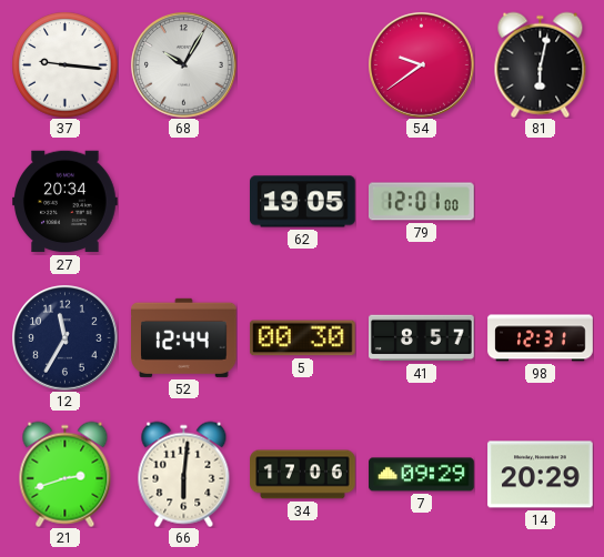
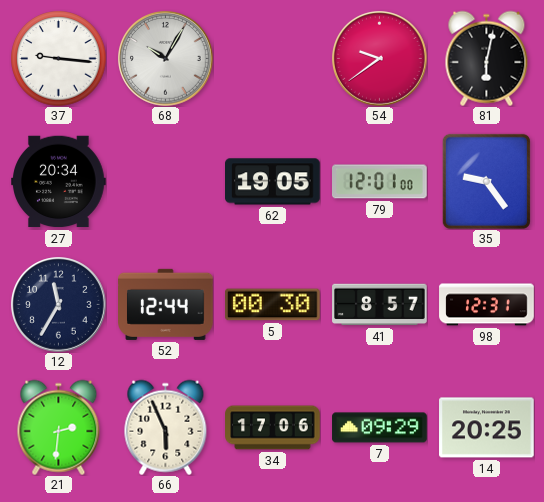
35: none -> 9:24 (486, 181)
21: 2:42 -> 2:31 (59, 427)
66: 6:01 -> 5:56 (166, 427)
14: 20:29 -> 20:25 (487, 428)
